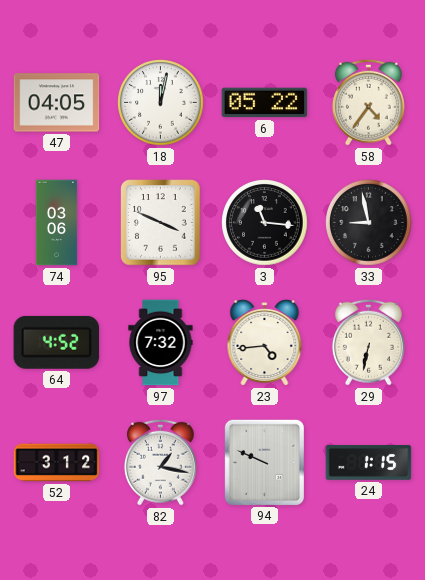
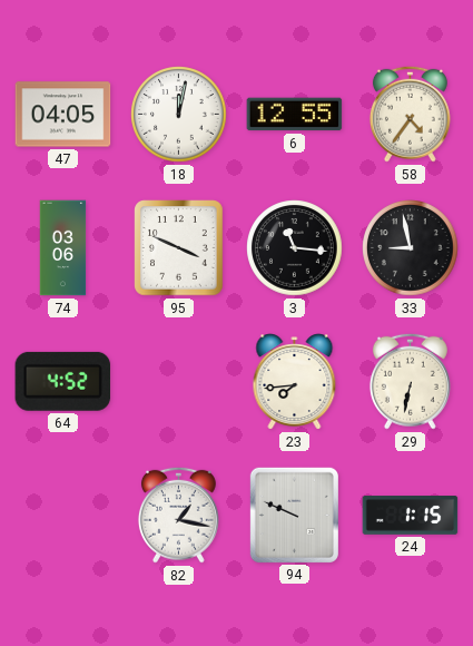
6: 05:22 -> 12:55 (295, 115)
97: 7:32 -> none (161, 343)
23: 4:44 -> 7:44 (295, 382)
52: 3:12 -> none (57, 463)
